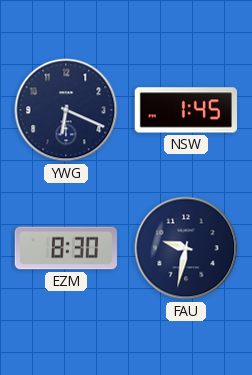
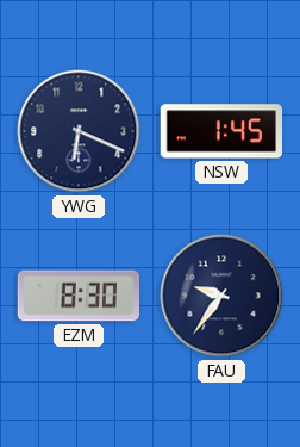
FAU: 9:32 -> 9:36 (221, 296)
